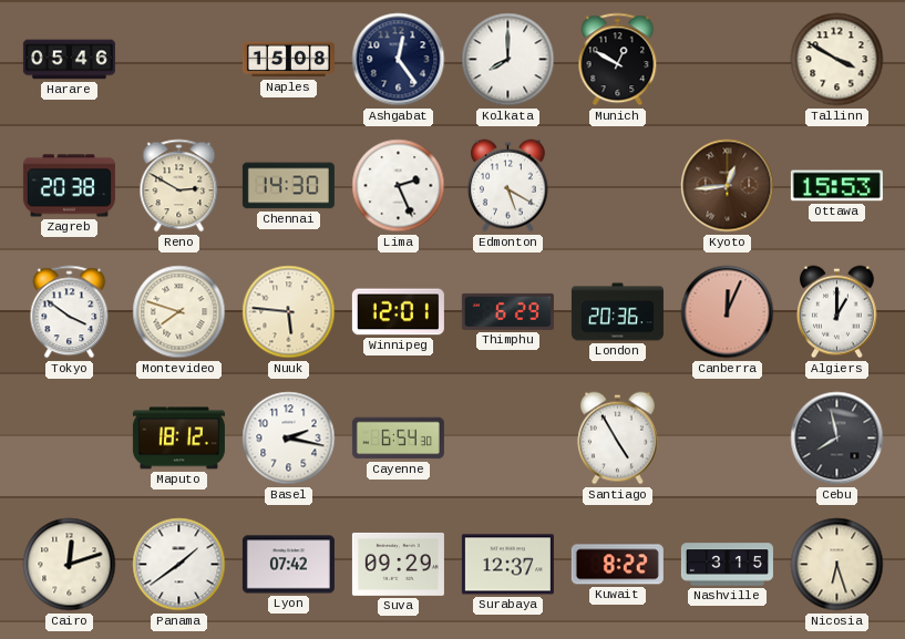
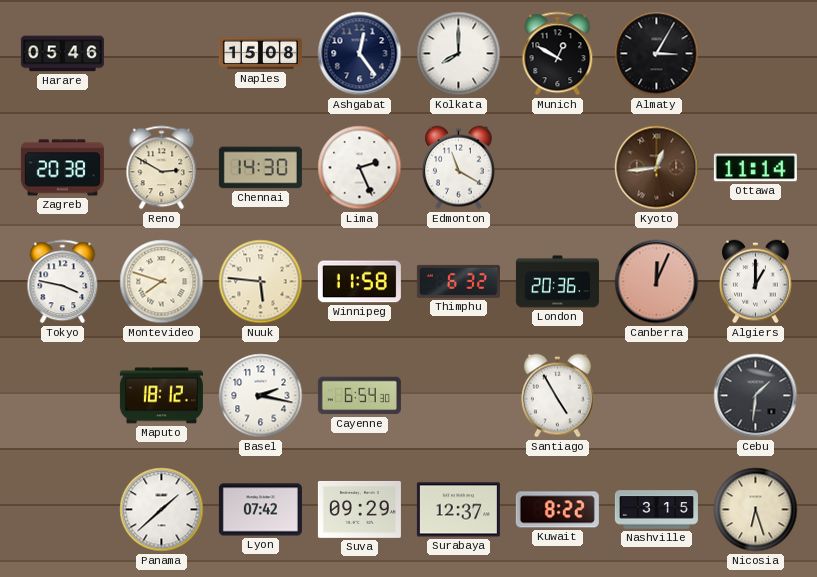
Almaty: none -> 3:05 (657, 54)
Tallinn: 3:50 -> none (837, 60)
Edmonton: 5:20 -> 11:20 (459, 168)
Ottawa: 15:53 -> 11:14 (755, 168)
Tokyo: 3:51 -> 3:47 (63, 282)
Winnipeg: 12:01 -> 11:58 (359, 282)
Thimphu: 6:29 -> 6:32 (458, 281)
Cebu: 7:58 -> 1:31 (756, 396)
Cairo: 12:12 -> none (70, 565)
Panama: 1:39 -> 1:38 (162, 510)
